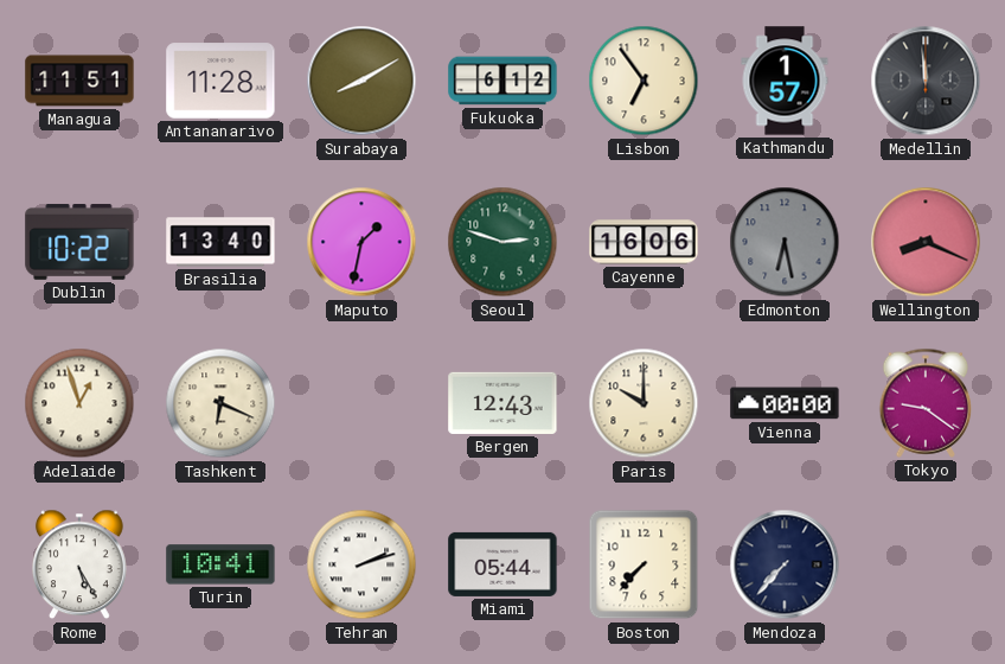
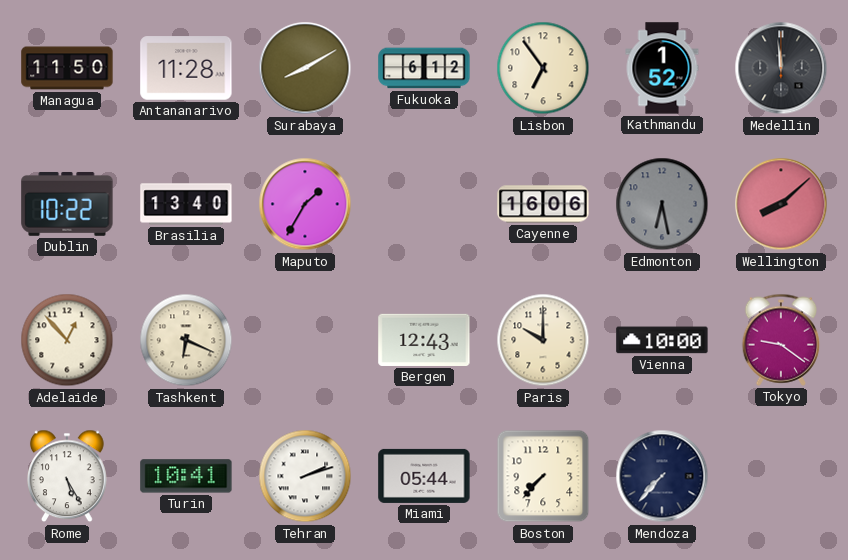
Managua: 11:51 -> 11:50 (67, 68)
Kathmandu: 1:57 -> 1:52 (662, 68)
Maputo: 1:32 -> 1:35 (305, 204)
Seoul: 2:48 -> none (503, 242)
Wellington: 8:19 -> 8:08 (781, 204)
Adelaide: 12:57 -> 12:53 (67, 340)
Vienna: 00:00 -> 10:00 (662, 340)
